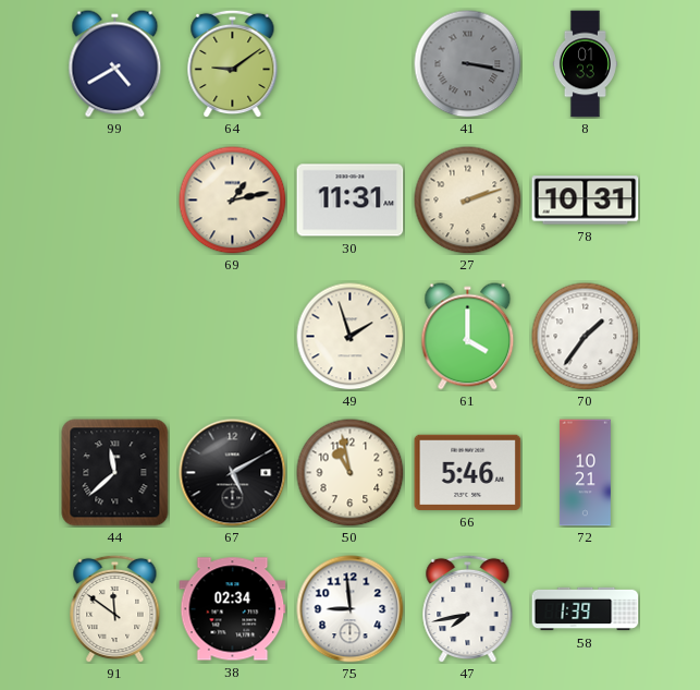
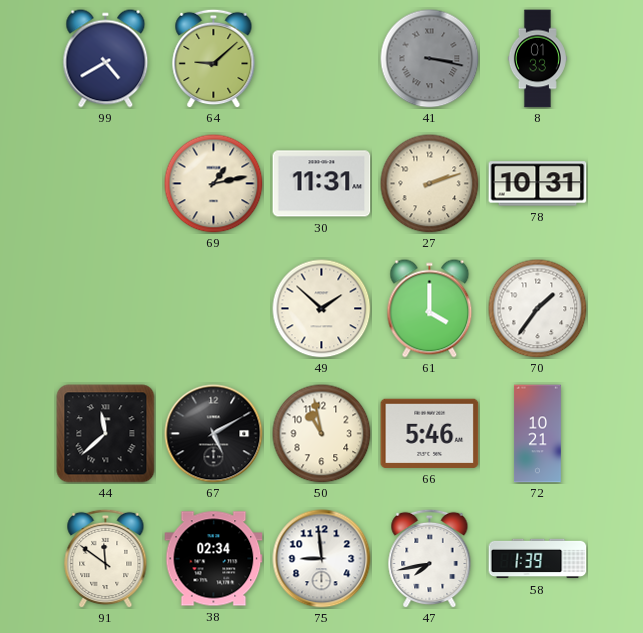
64: 9:09 -> 9:08 (214, 58)
49: 1:57 -> 1:52 (322, 309)
